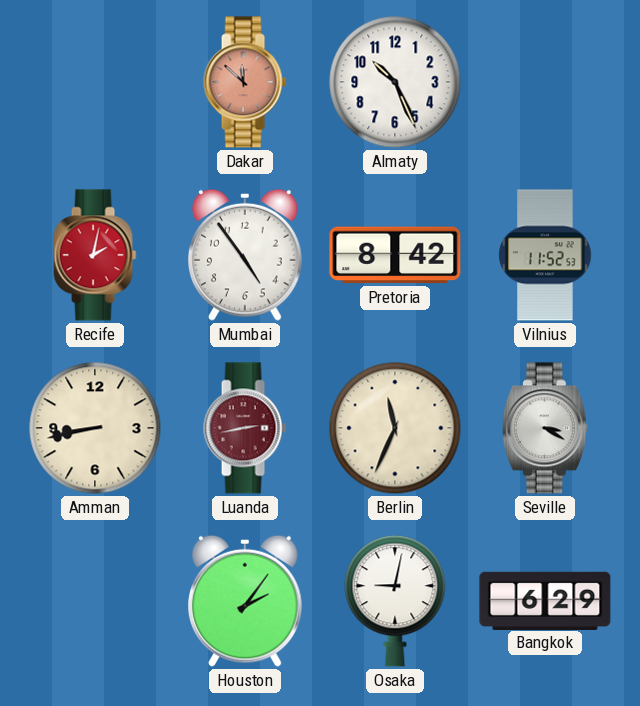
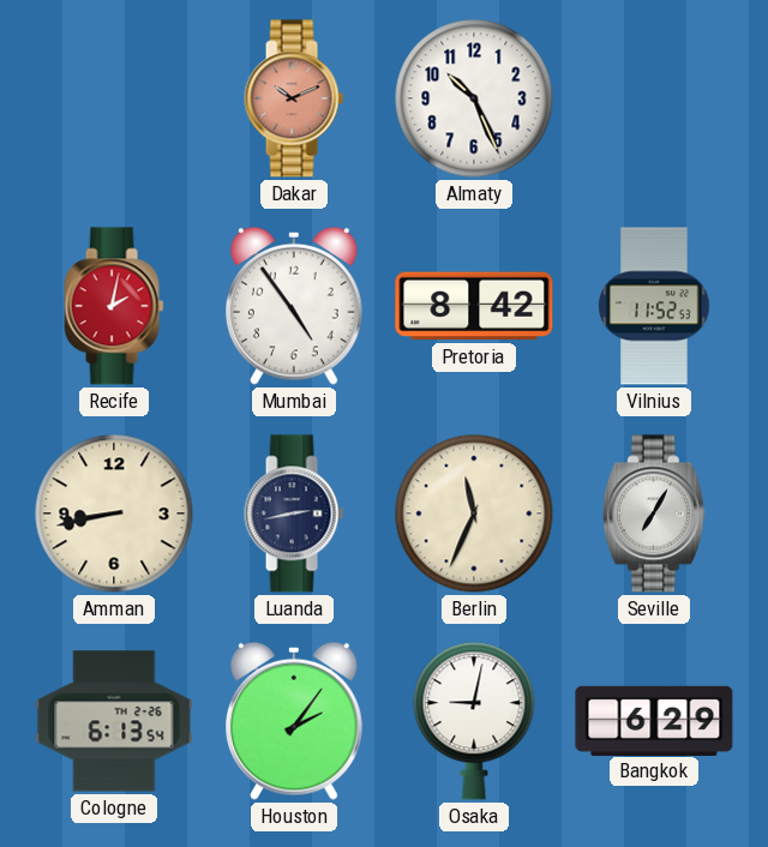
Dakar: 11:52 -> 10:11 (294, 98)
Luanda dial: burgundy -> navy (294, 513)
Seville: 3:20 -> 7:05 (654, 513)
Cologne: none -> 6:13 (114, 721)
